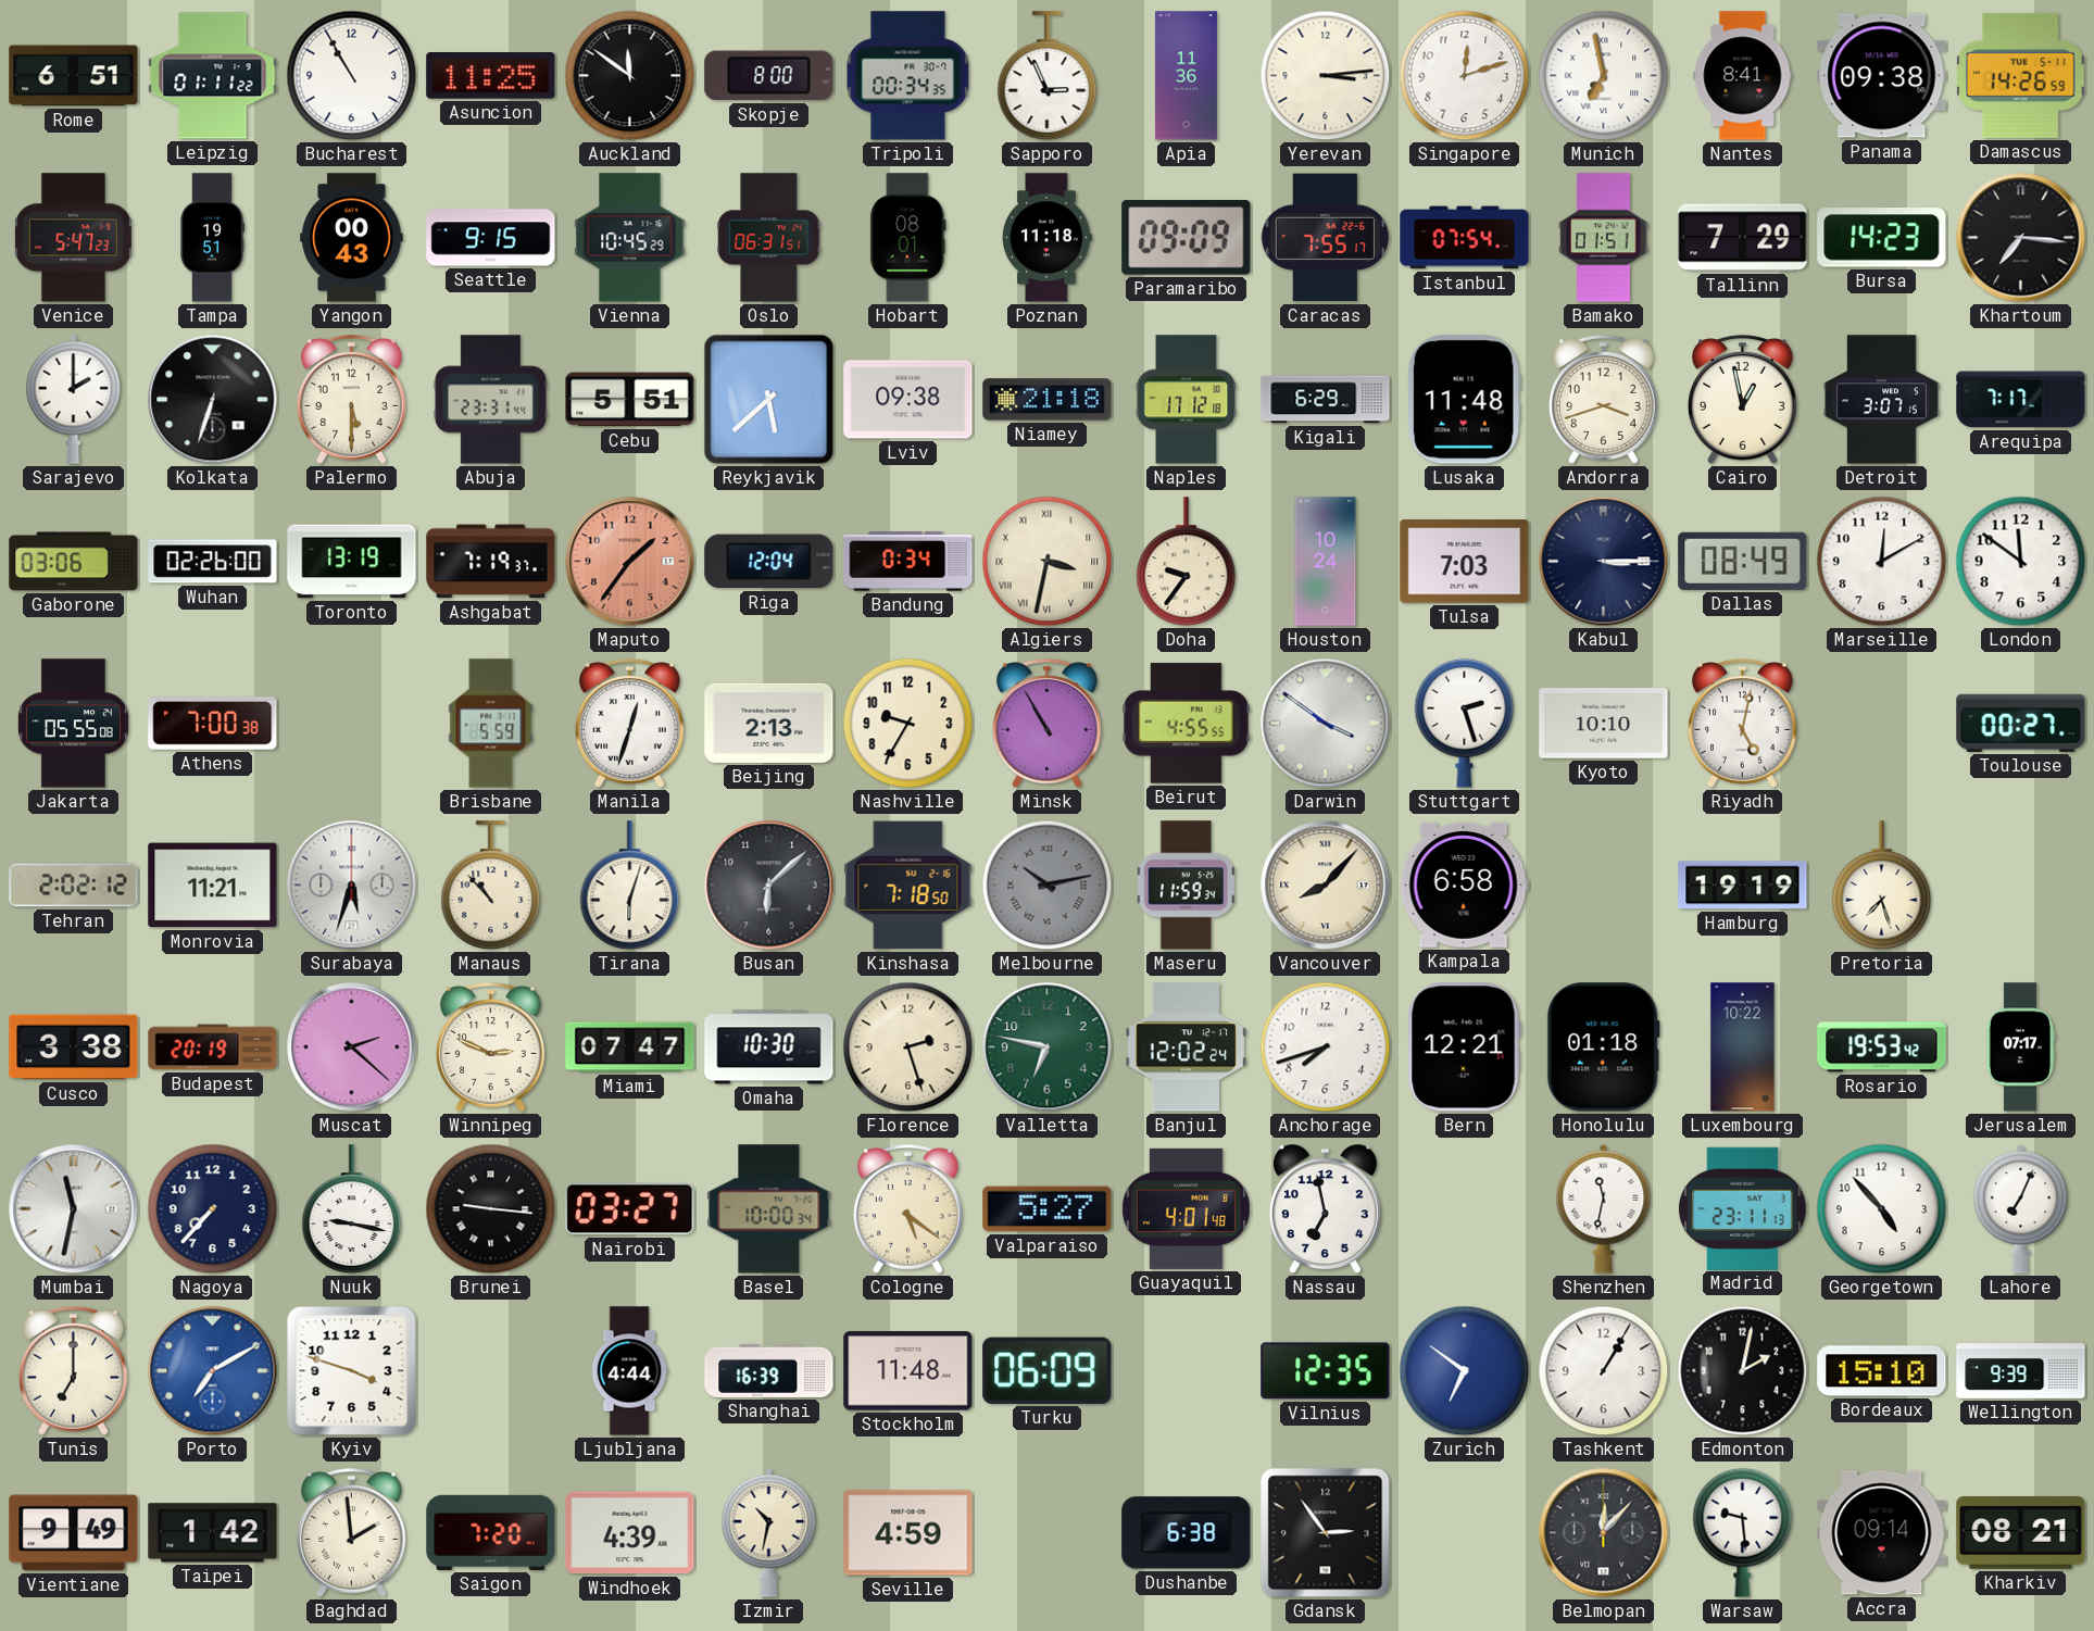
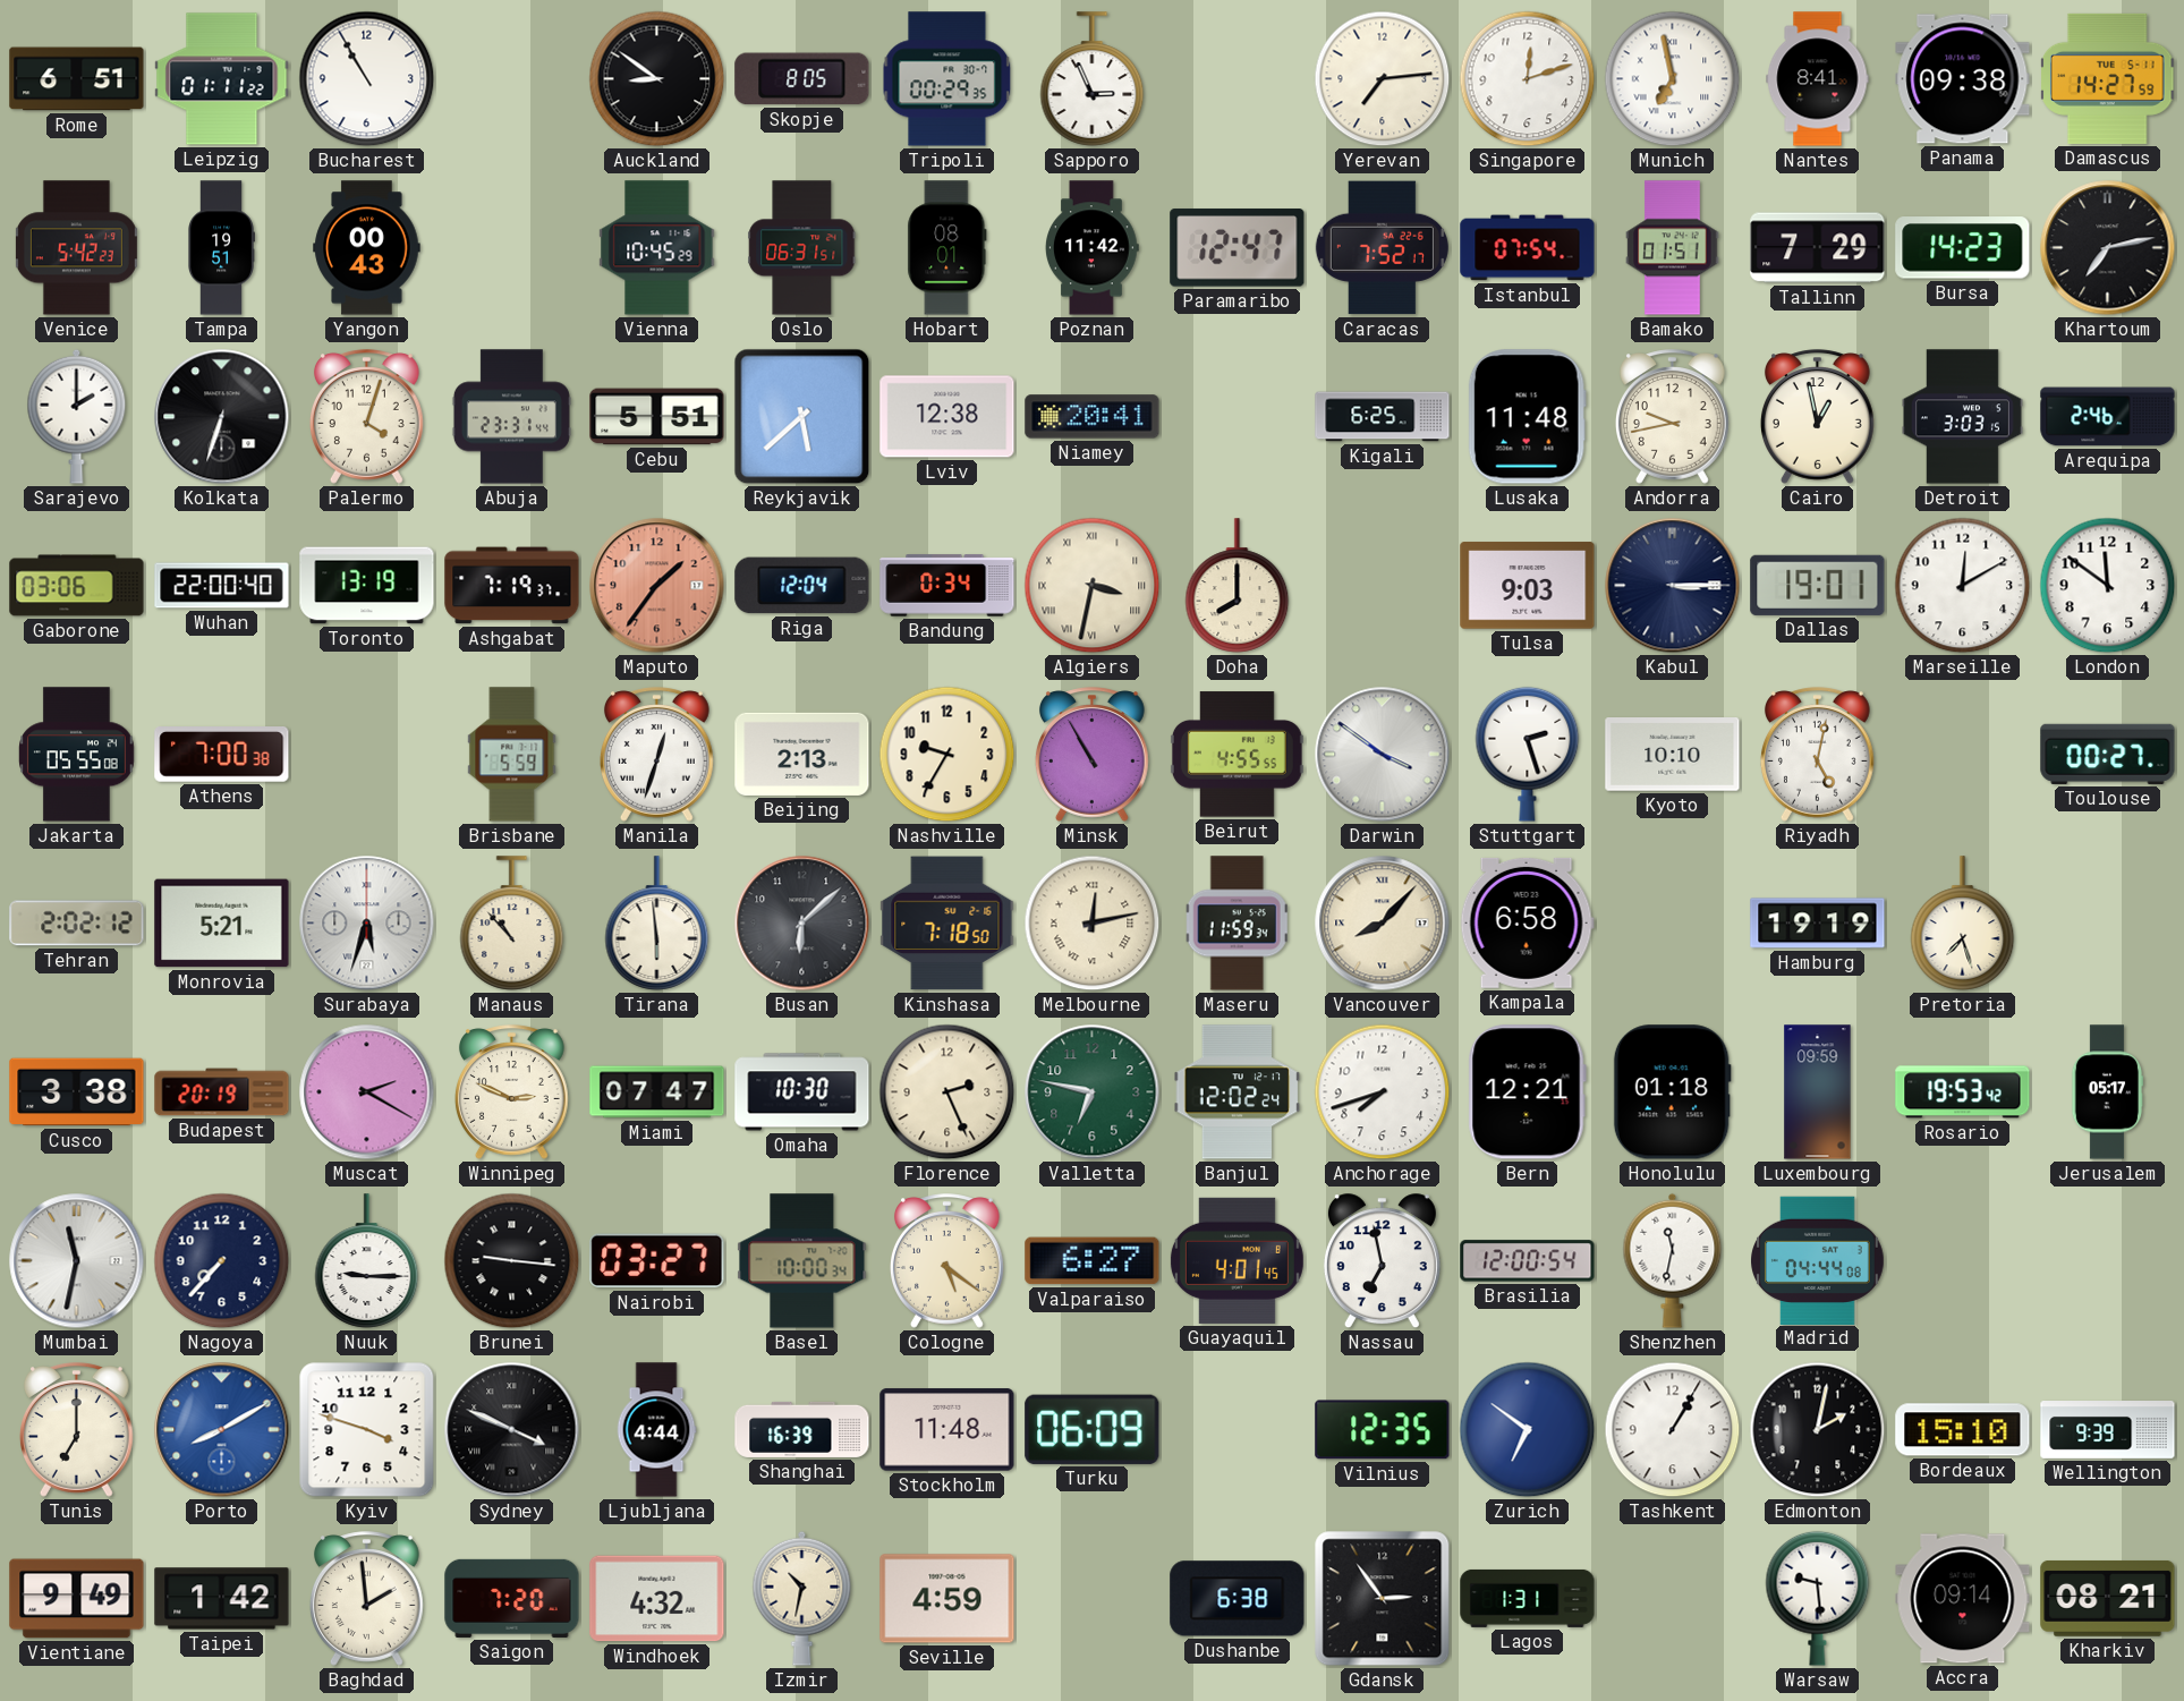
Asuncion: 11:25 -> none (491, 76)
Auckland: 11:51 -> 8:51 (657, 79)
Skopje: 8:00 -> 8:05 (802, 79)
Tripoli: 00:34 -> 00:29 (947, 79)
Apia: 11:36 -> none (1186, 76)
Yerevan: 3:14 -> 7:14 (1383, 79)
Damascus: 14:26 -> 14:27 (2108, 78)
Venice: 5:47 -> 5:42 (76, 248)
Seattle: 9:15 -> none (491, 238)
Poznan: 11:18 -> 11:42 (1093, 248)
Paramaribo: 09:09 -> 12:47 (1238, 248)
Caracas: 7:55 -> 7:52 (1382, 248)
Khartoum: 7:16 -> 7:13 (2108, 248)
Palermo: 5:30 -> 4:03 (367, 417)
Lviv: 09:38 -> 12:38 (947, 417)
Niamey: 21:18 -> 20:41 (1093, 417)
Naples: 17:12 -> none (1187, 400)
Kigali: 6:29 -> 6:25 (1383, 417)
Andorra: 3:42 -> 9:43 (1673, 417)
Detroit: 3:07 -> 3:03 (1963, 417)
Arequipa: 7:17 -> 2:46 (2108, 417)
Wuhan: 02:26 -> 22:00 (222, 586)
Doha: 9:36 -> 8:00 (1238, 586)
Houston: 10:24 -> none (1326, 562)
Tulsa: 7:03 -> 9:03 (1528, 586)
Dallas: 08:49 -> 19:01 (1818, 585)
Monrovia: 11:21 -> 5:21 (222, 924)
Tirana: 6:03 -> 5:59 (657, 924)
Melbourne: 10:13 -> 12:13 (1093, 924)
Melbourne dial: grey -> cream (1093, 924)
Muscat: 2:22 -> 2:20 (367, 1092)
Florence: 2:27 -> 2:26 (947, 1092)
Luxembourg: 10:22 -> 09:59 (1818, 1092)
Jerusalem: 07:17 -> 05:17 (2107, 1092)
Nuuk: 9:17 -> 9:15 (367, 1261)
Valparaiso: 5:27 -> 6:27 (1093, 1261)
Guayaquil: 4:01:48 -> 4:01:45 (1237, 1260)
Brasilia: none -> 12:00 (1528, 1261)
Madrid: 23:11 -> 04:44 (1818, 1260)
Georgetown: 4:53 -> none (1882, 1209)
Lahore: 7:04 -> none (2021, 1208)
Porto: 7:10 -> 8:10 (222, 1430)
Sydney: none -> 3:49 (512, 1430)
Windhoek: 4:39 -> 4:32 (657, 1599)
Lagos: none -> 1:31 (1528, 1598)
Belmopan: 12:07 -> none (1604, 1533)
